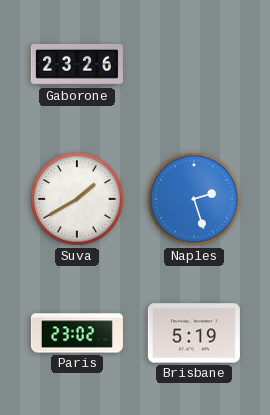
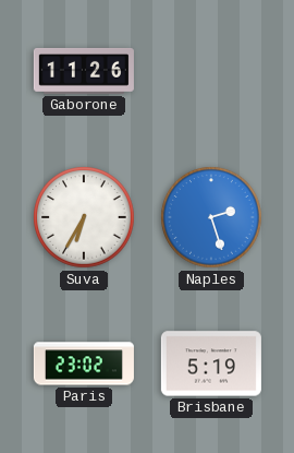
Gaborone: 23:26 -> 11:26 (84, 71)
Suva: 1:40 -> 6:35 (84, 217)
